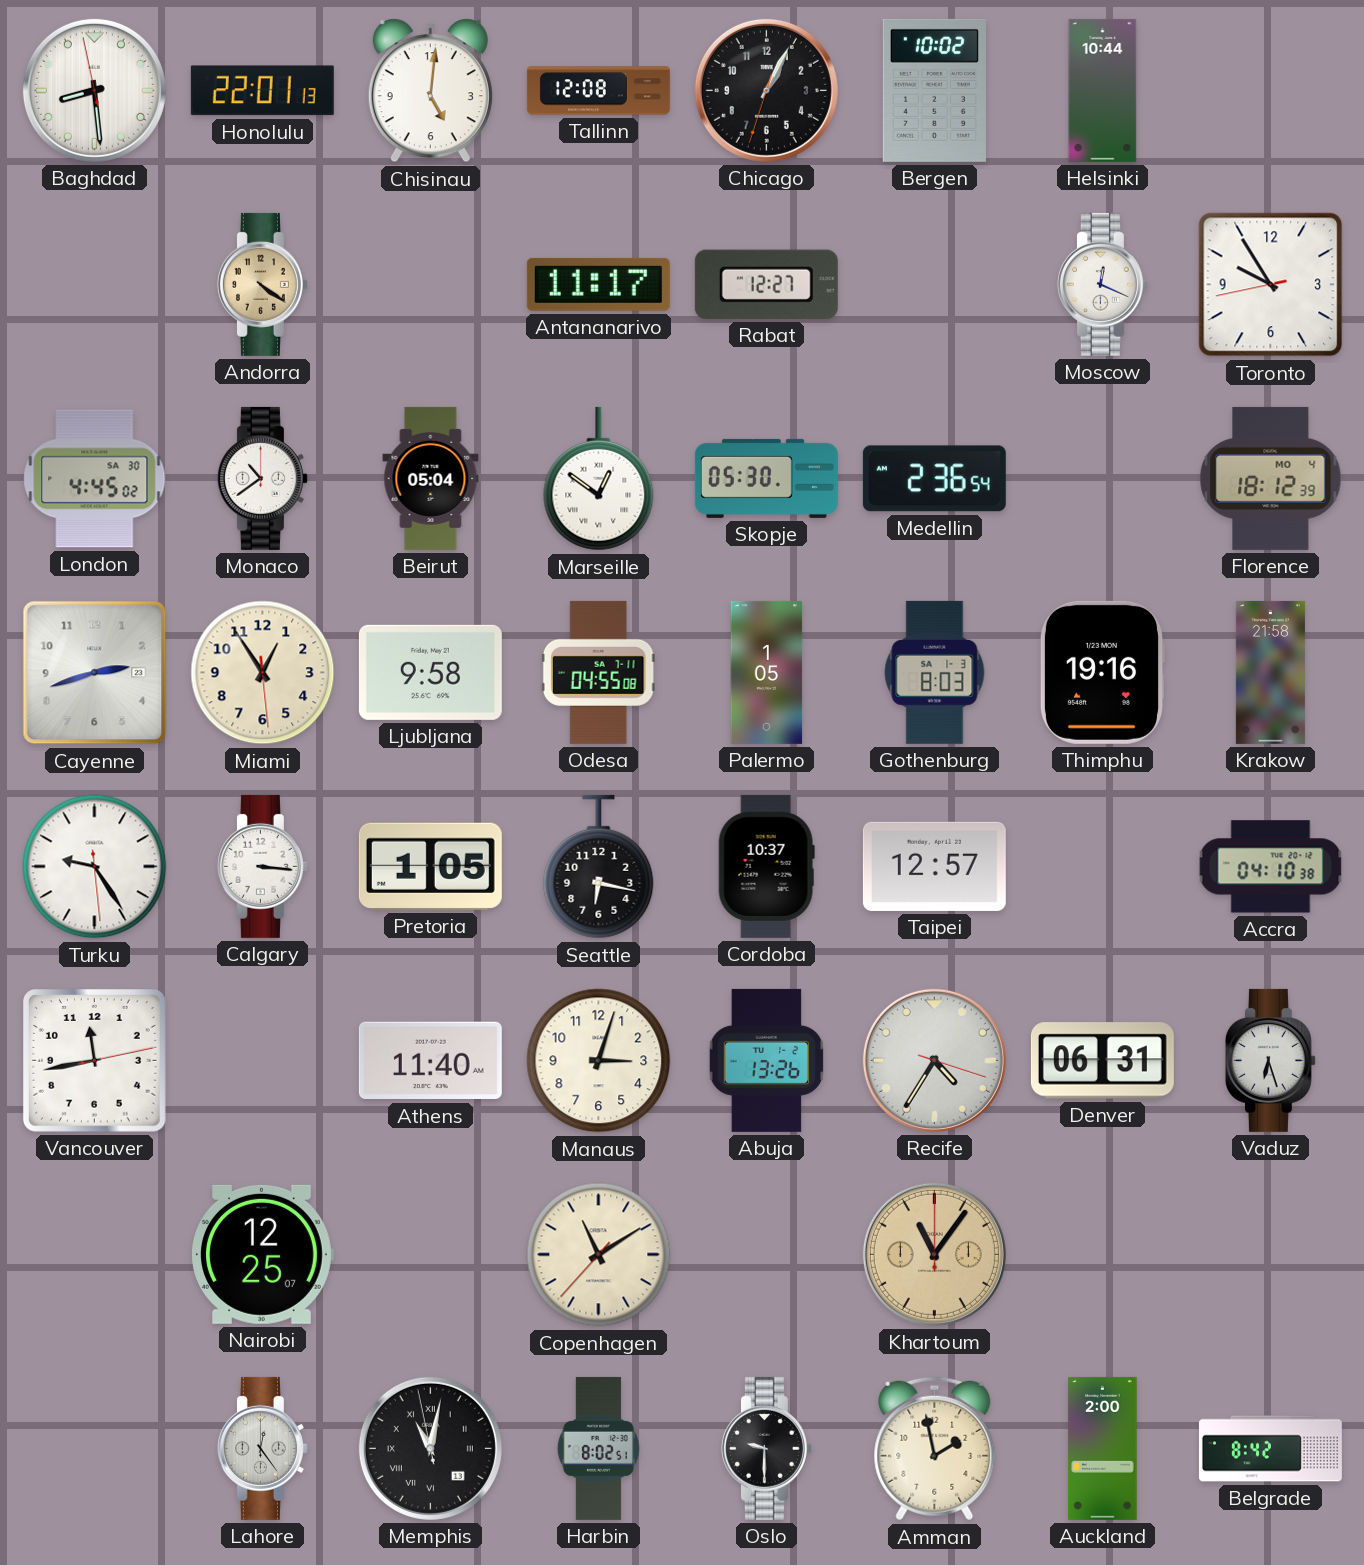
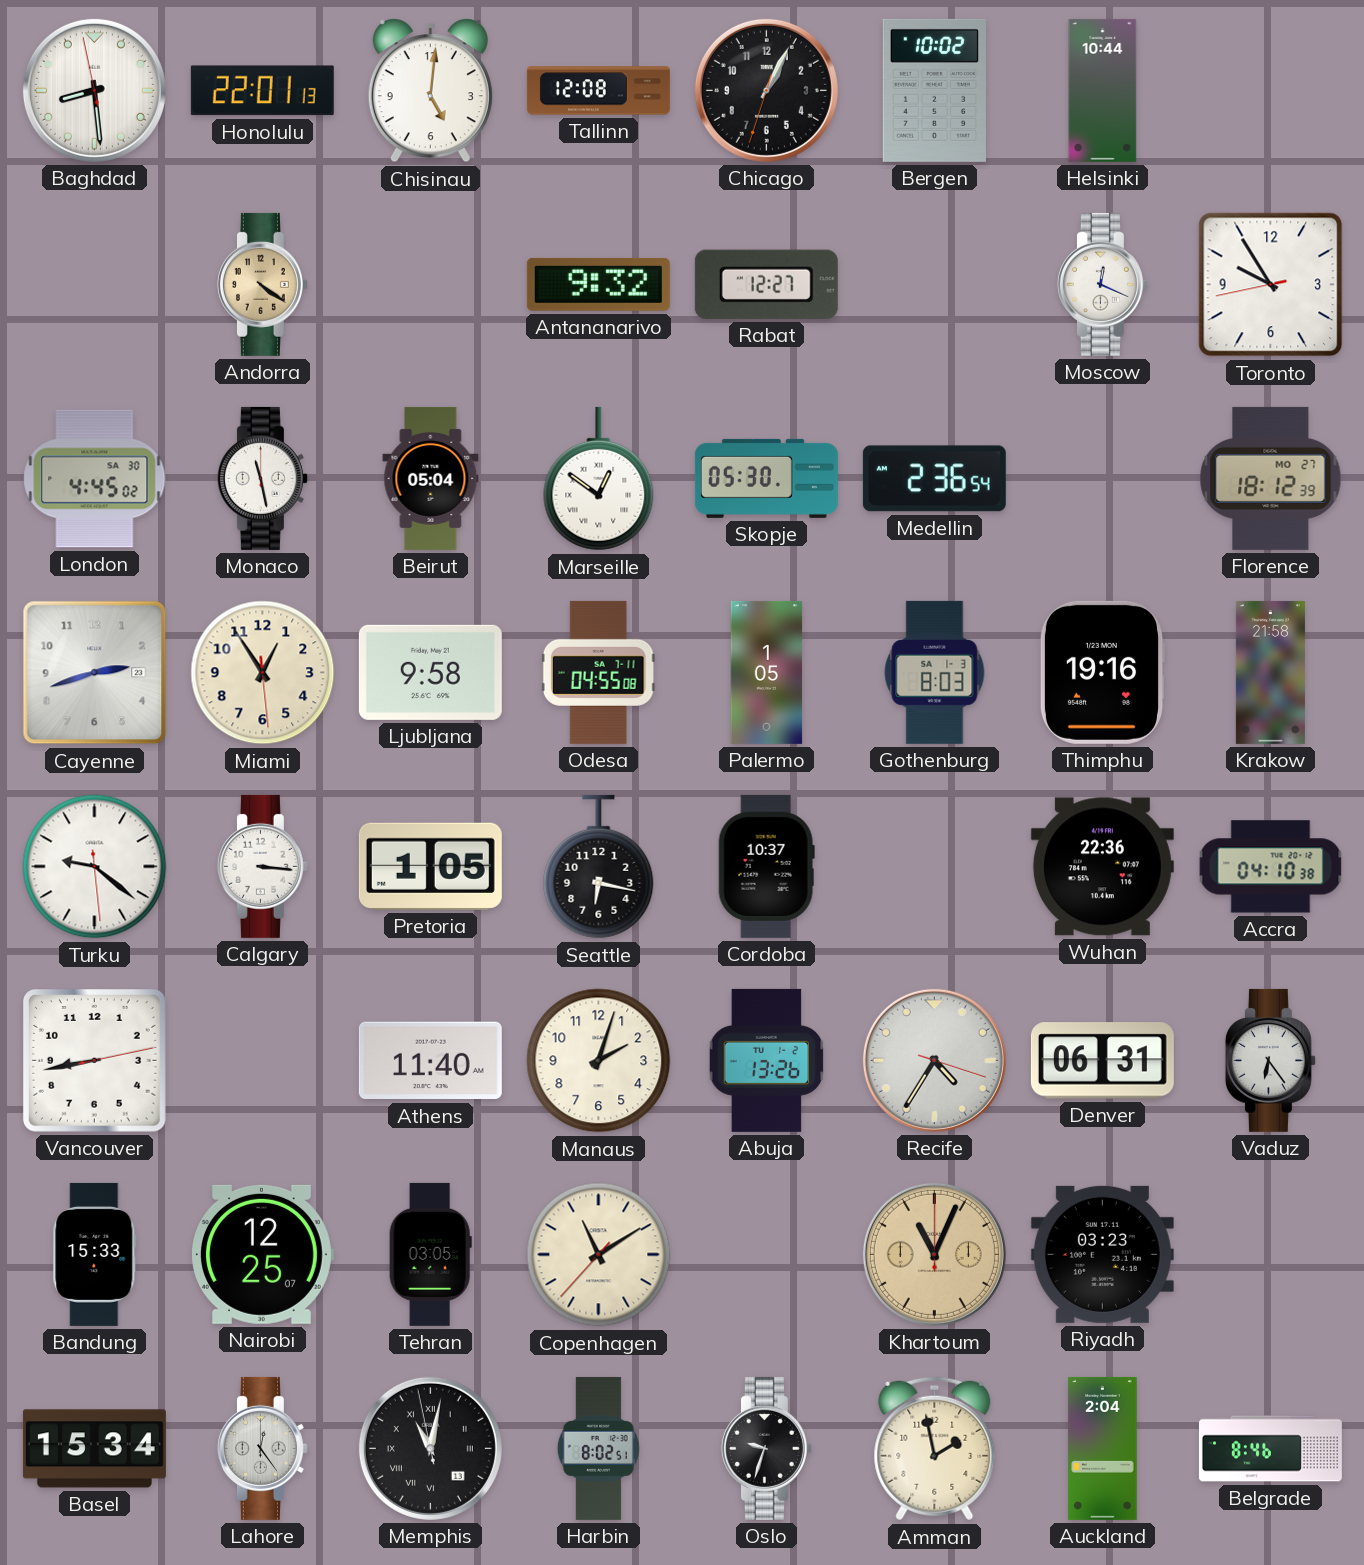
Antananarivo: 11:17 -> 9:32 (598, 284)
Monaco: 10:39 -> 11:28 (262, 478)
Florence date: MO 4 -> MO 27 (1271, 478)
Turku: 9:24 -> 9:21 (95, 867)
Taipei: 12:57 -> none (934, 866)
Wuhan: none -> 22:36 (1102, 867)
Vancouver: 11:43 -> 8:43 (95, 1061)
Manaus: 3:03 -> 2:03 (599, 1061)
Vaduz: 6:27 -> 6:24 (1270, 1060)
Bandung: none -> 15:33 (95, 1254)
Tehran: none -> 03:05 (430, 1254)
Khartoum: 11:06 -> 11:04 (934, 1254)
Riyadh: none -> 03:23 (1102, 1254)
Basel: none -> 15:34 (94, 1449)
Oslo: 9:30 -> 9:33 (766, 1448)
Auckland: 2:00 -> 2:04 (1103, 1448)
Belgrade: 8:42 -> 8:46 (1270, 1449)
